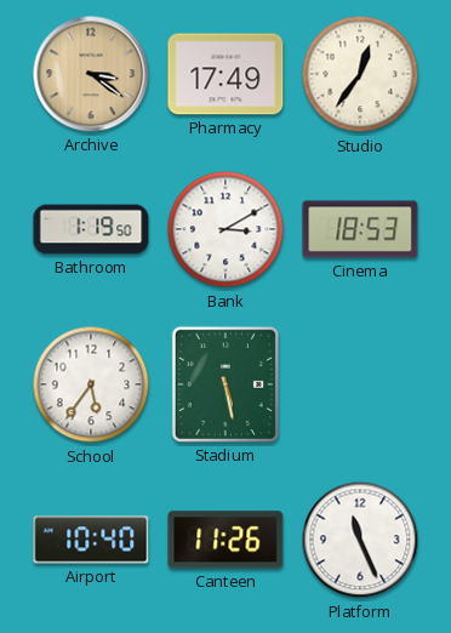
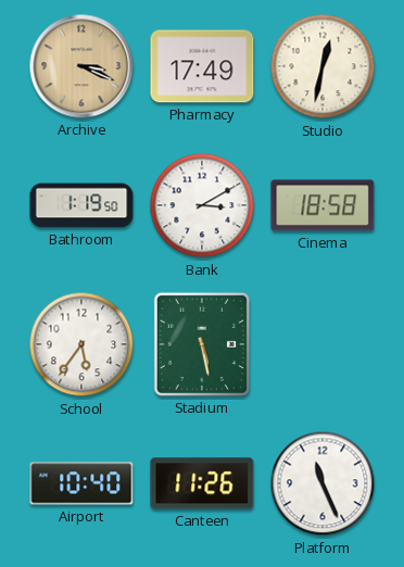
Archive: 3:21 -> 3:19 (81, 66)
Studio: 12:36 -> 12:32 (323, 66)
Cinema: 18:53 -> 18:58 (323, 205)
